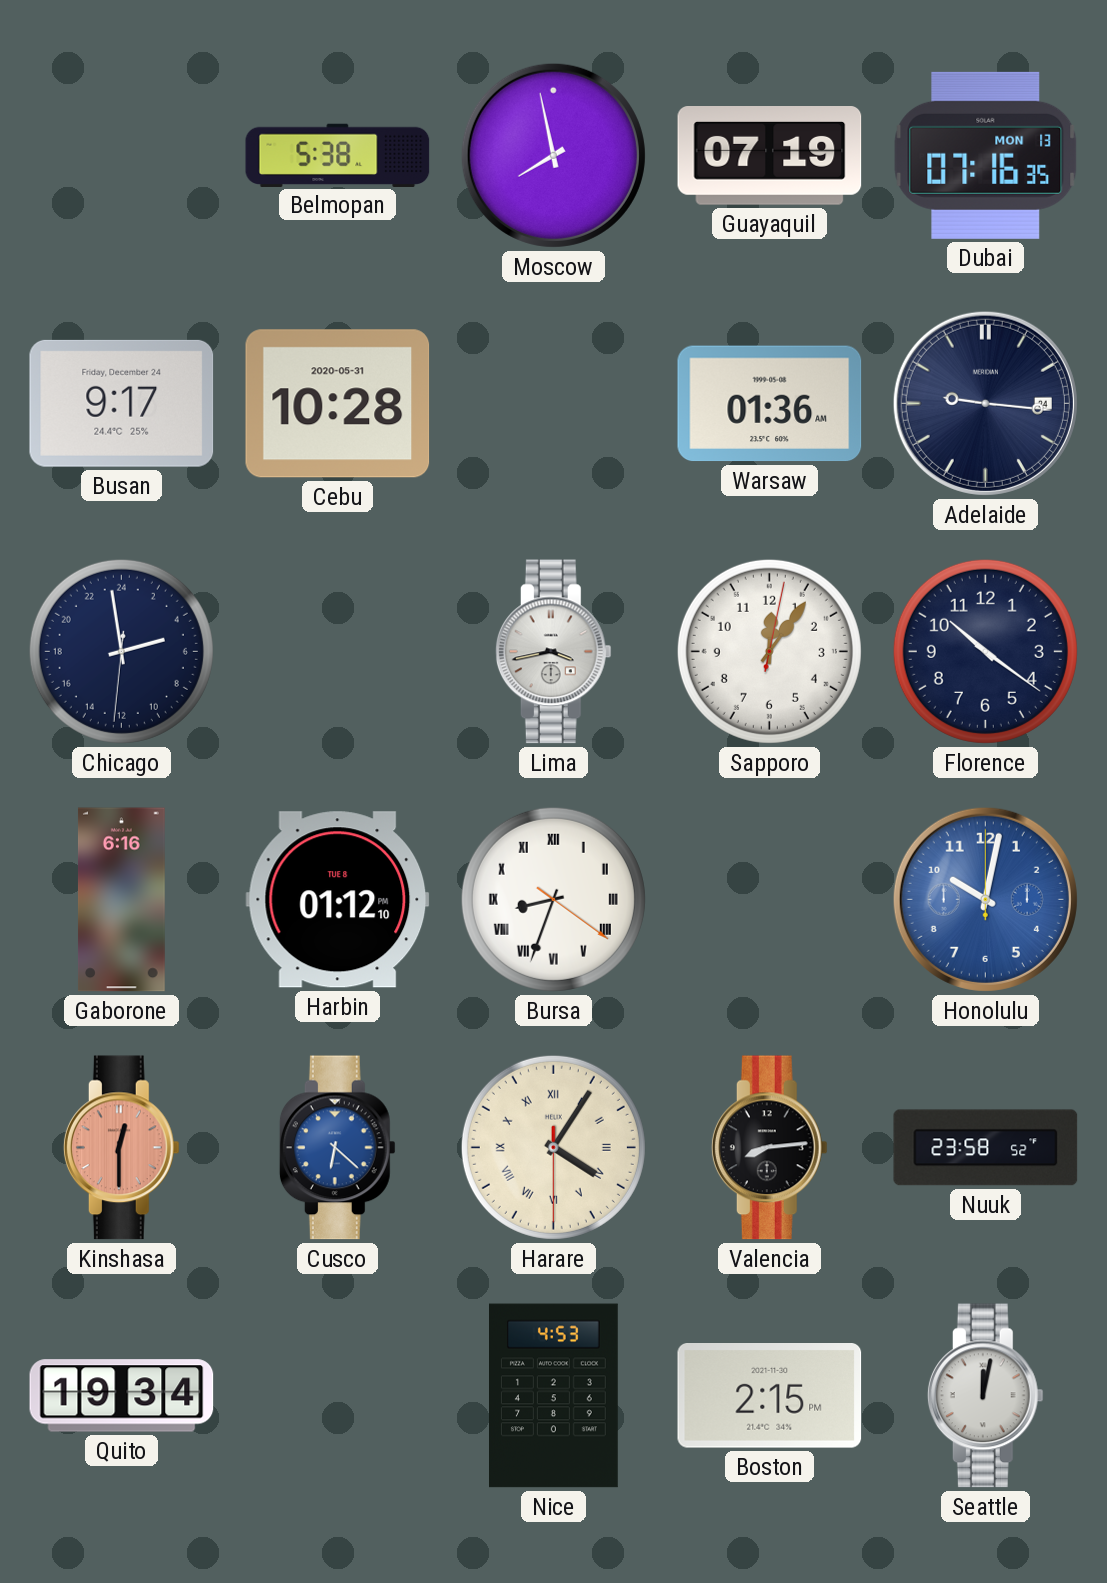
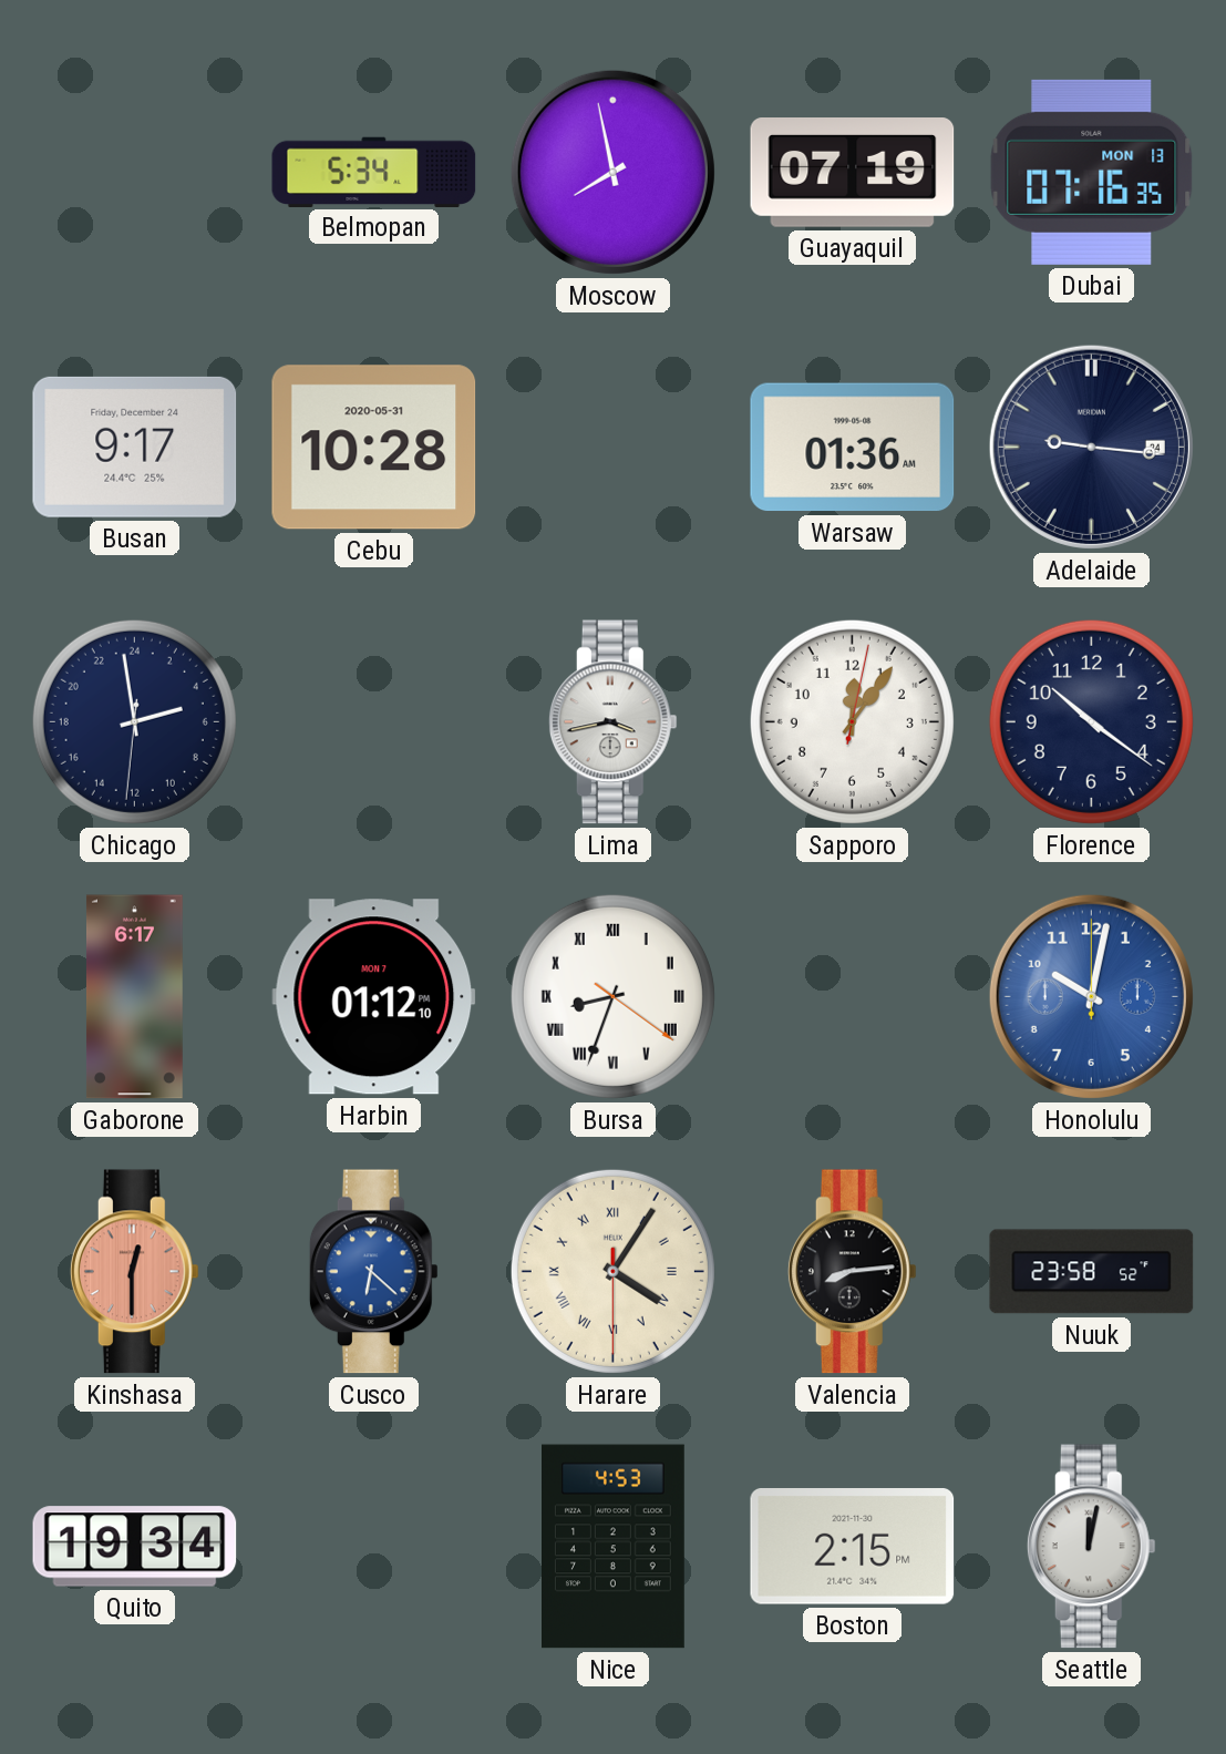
Belmopan: 5:38 -> 5:34 (374, 172)
Gaborone: 6:16 -> 6:17 (134, 997)
Harbin date: TUE 8 -> MON 7 (374, 997)
